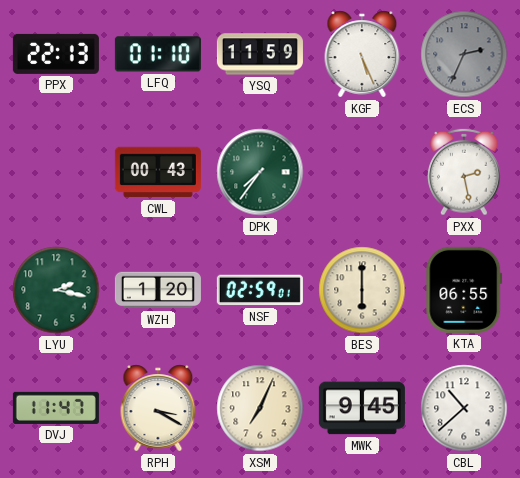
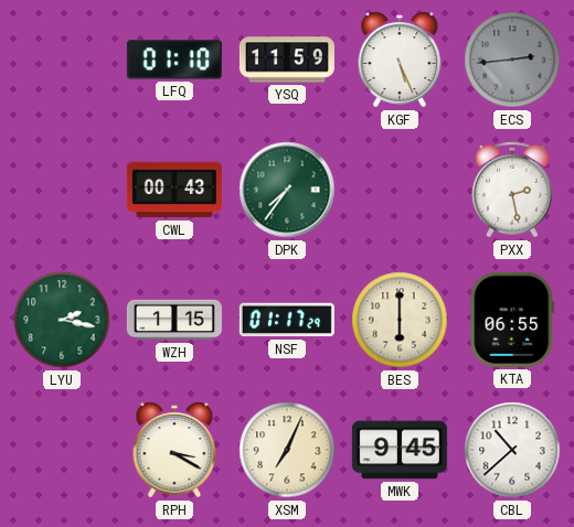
PPX: 22:13 -> none (56, 54)
ECS: 2:34 -> 2:44 (512, 60)
WZH: 1:20 -> 1:15 (174, 320)
NSF: 02:59 -> 01:17 (287, 320)
DVJ: 11:47 -> none (56, 408)
